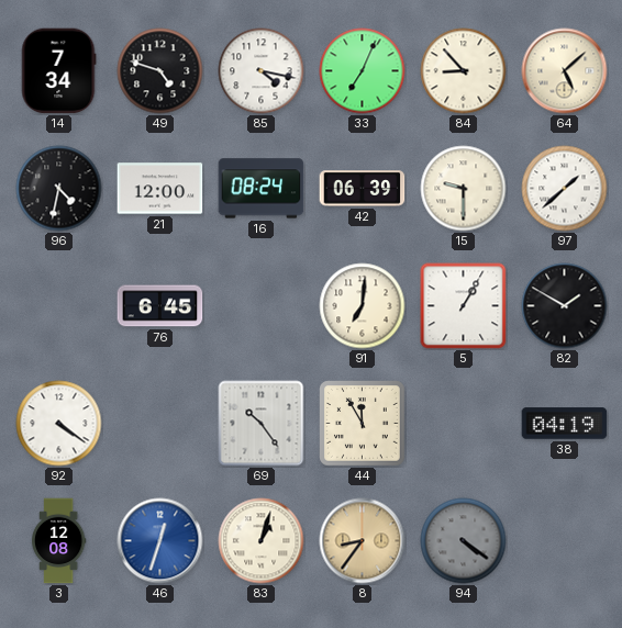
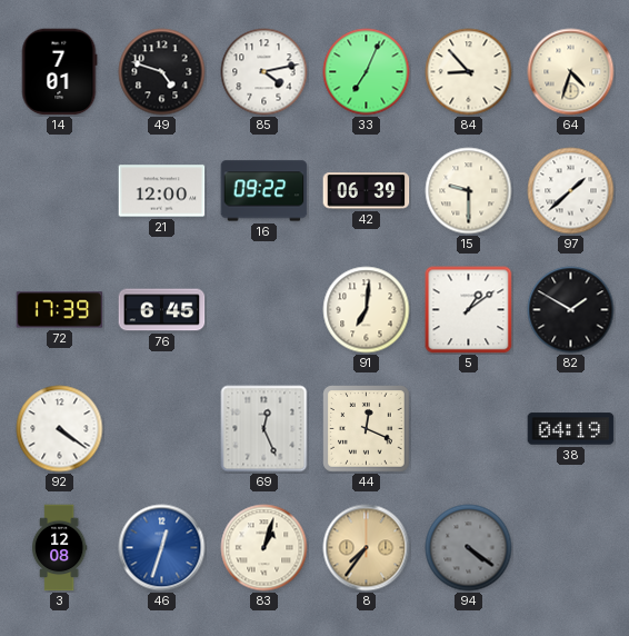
14: 7:34 -> 7:01 (59, 72)
85: 4:17 -> 4:13 (264, 72)
64: 5:08 -> 4:33 (571, 72)
96: 4:32 -> none (59, 189)
16: 08:24 -> 09:22 (264, 191)
72: none -> 17:39 (60, 310)
5: 1:05 -> 1:09 (469, 310)
69: 10:24 -> 12:26 (264, 429)
44: 11:55 -> 12:19 (367, 429)
8: 8:36 -> 7:36 (367, 548)
